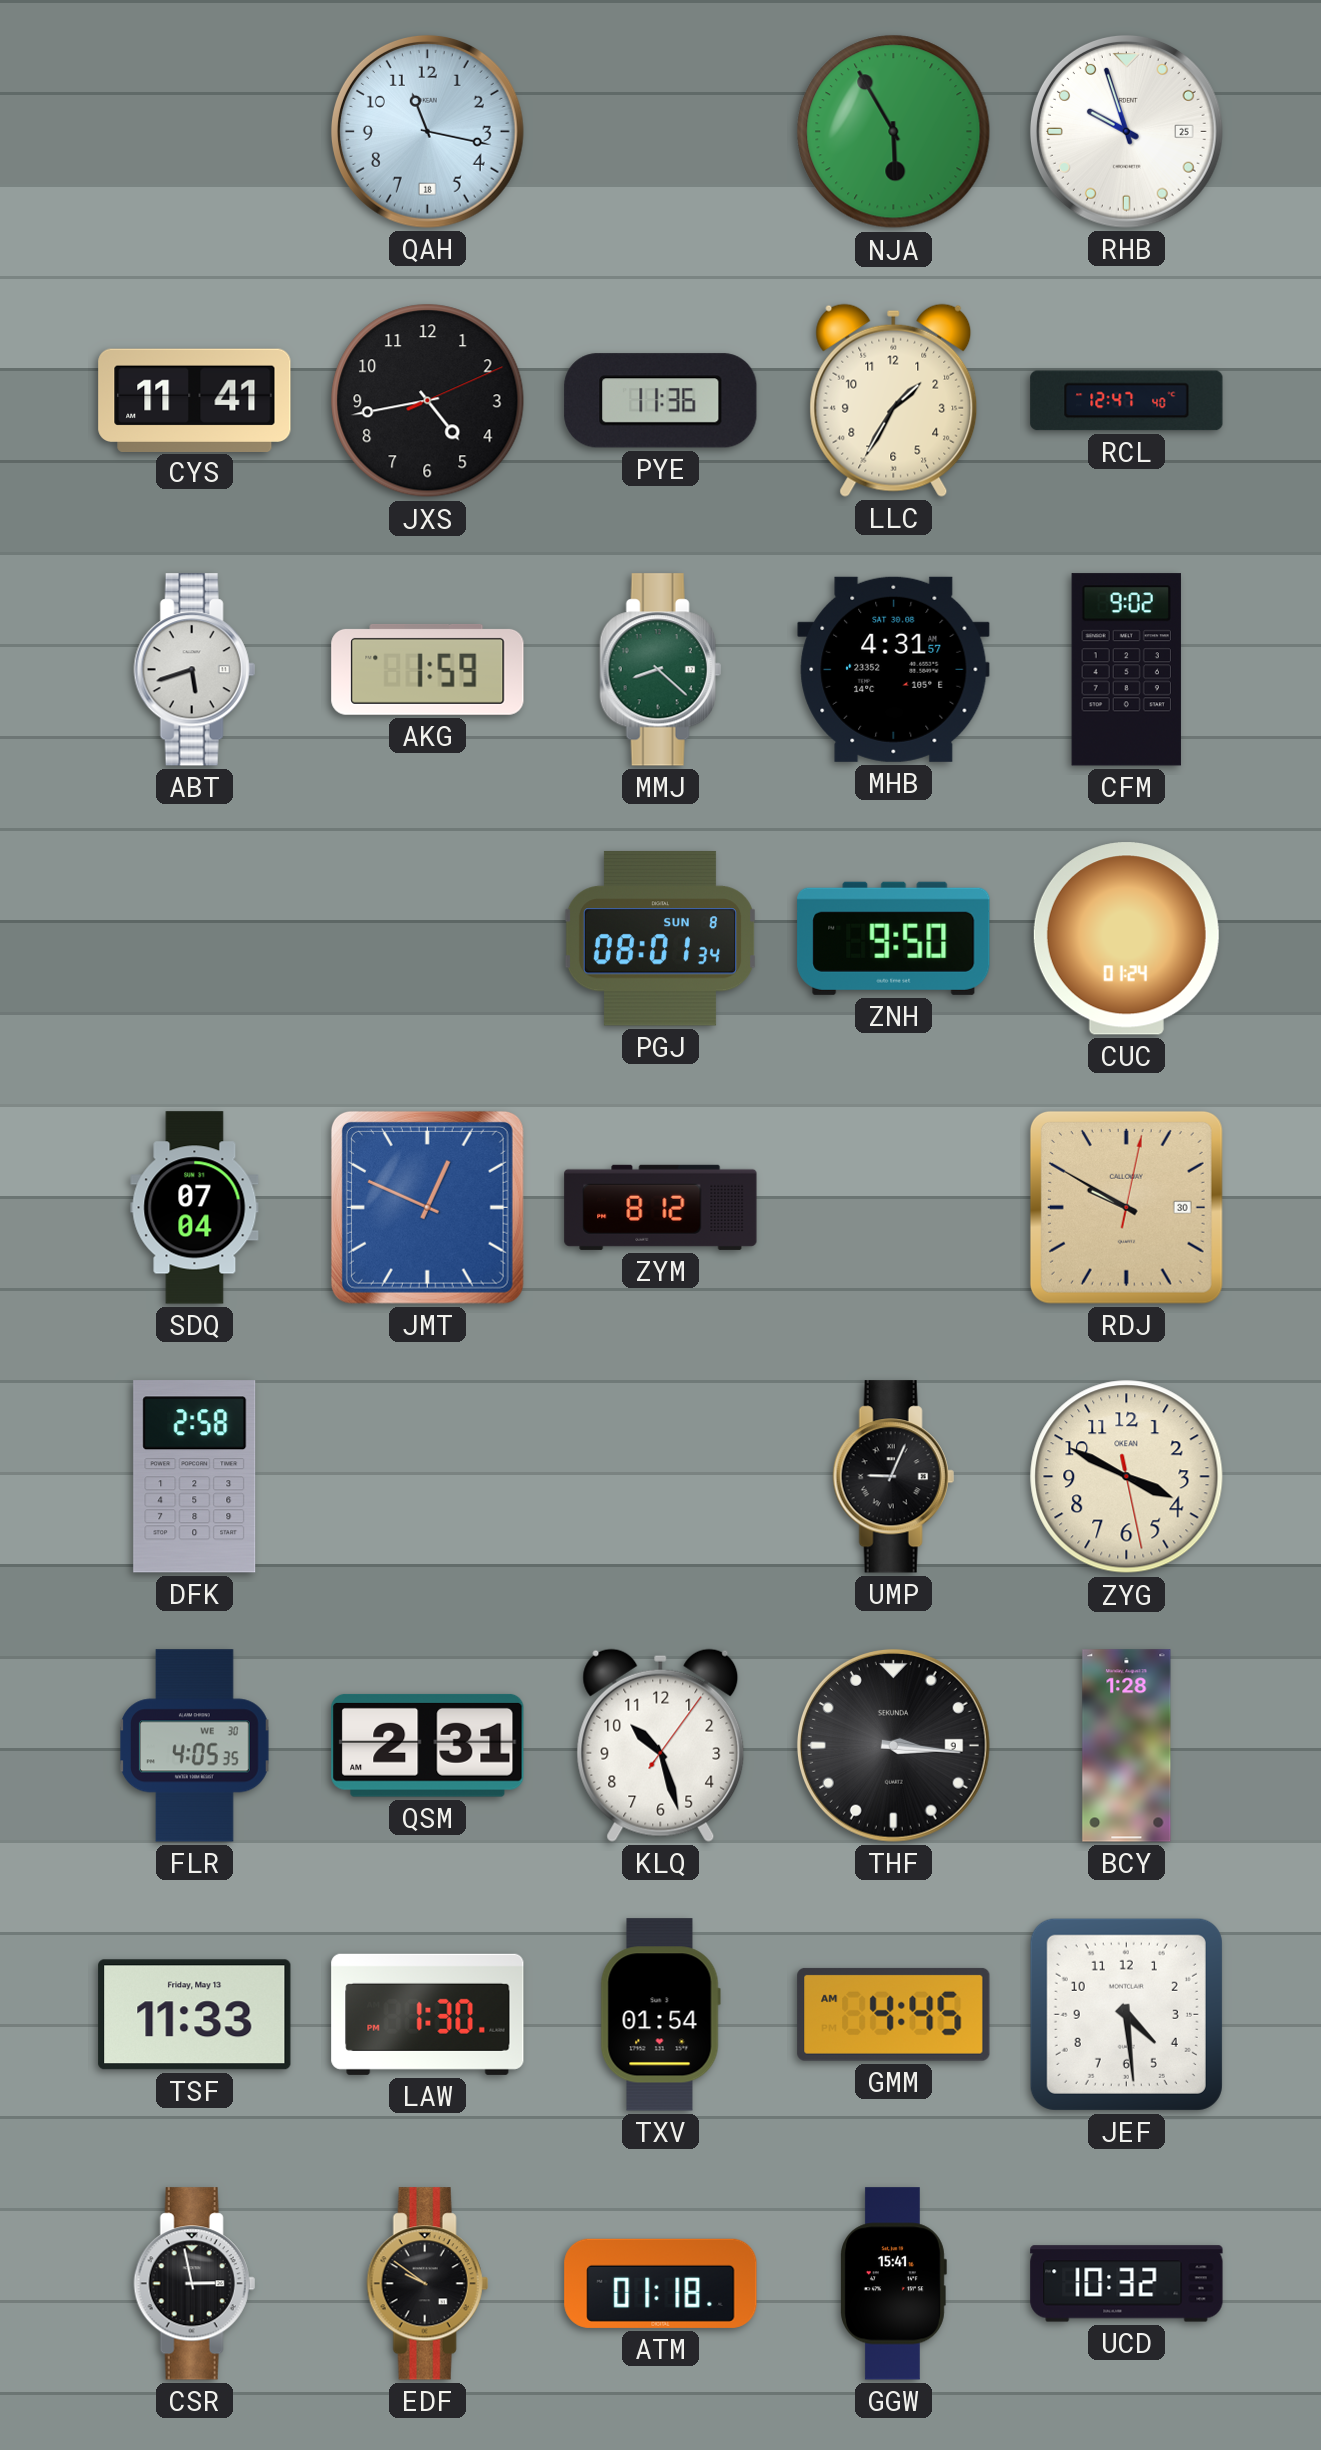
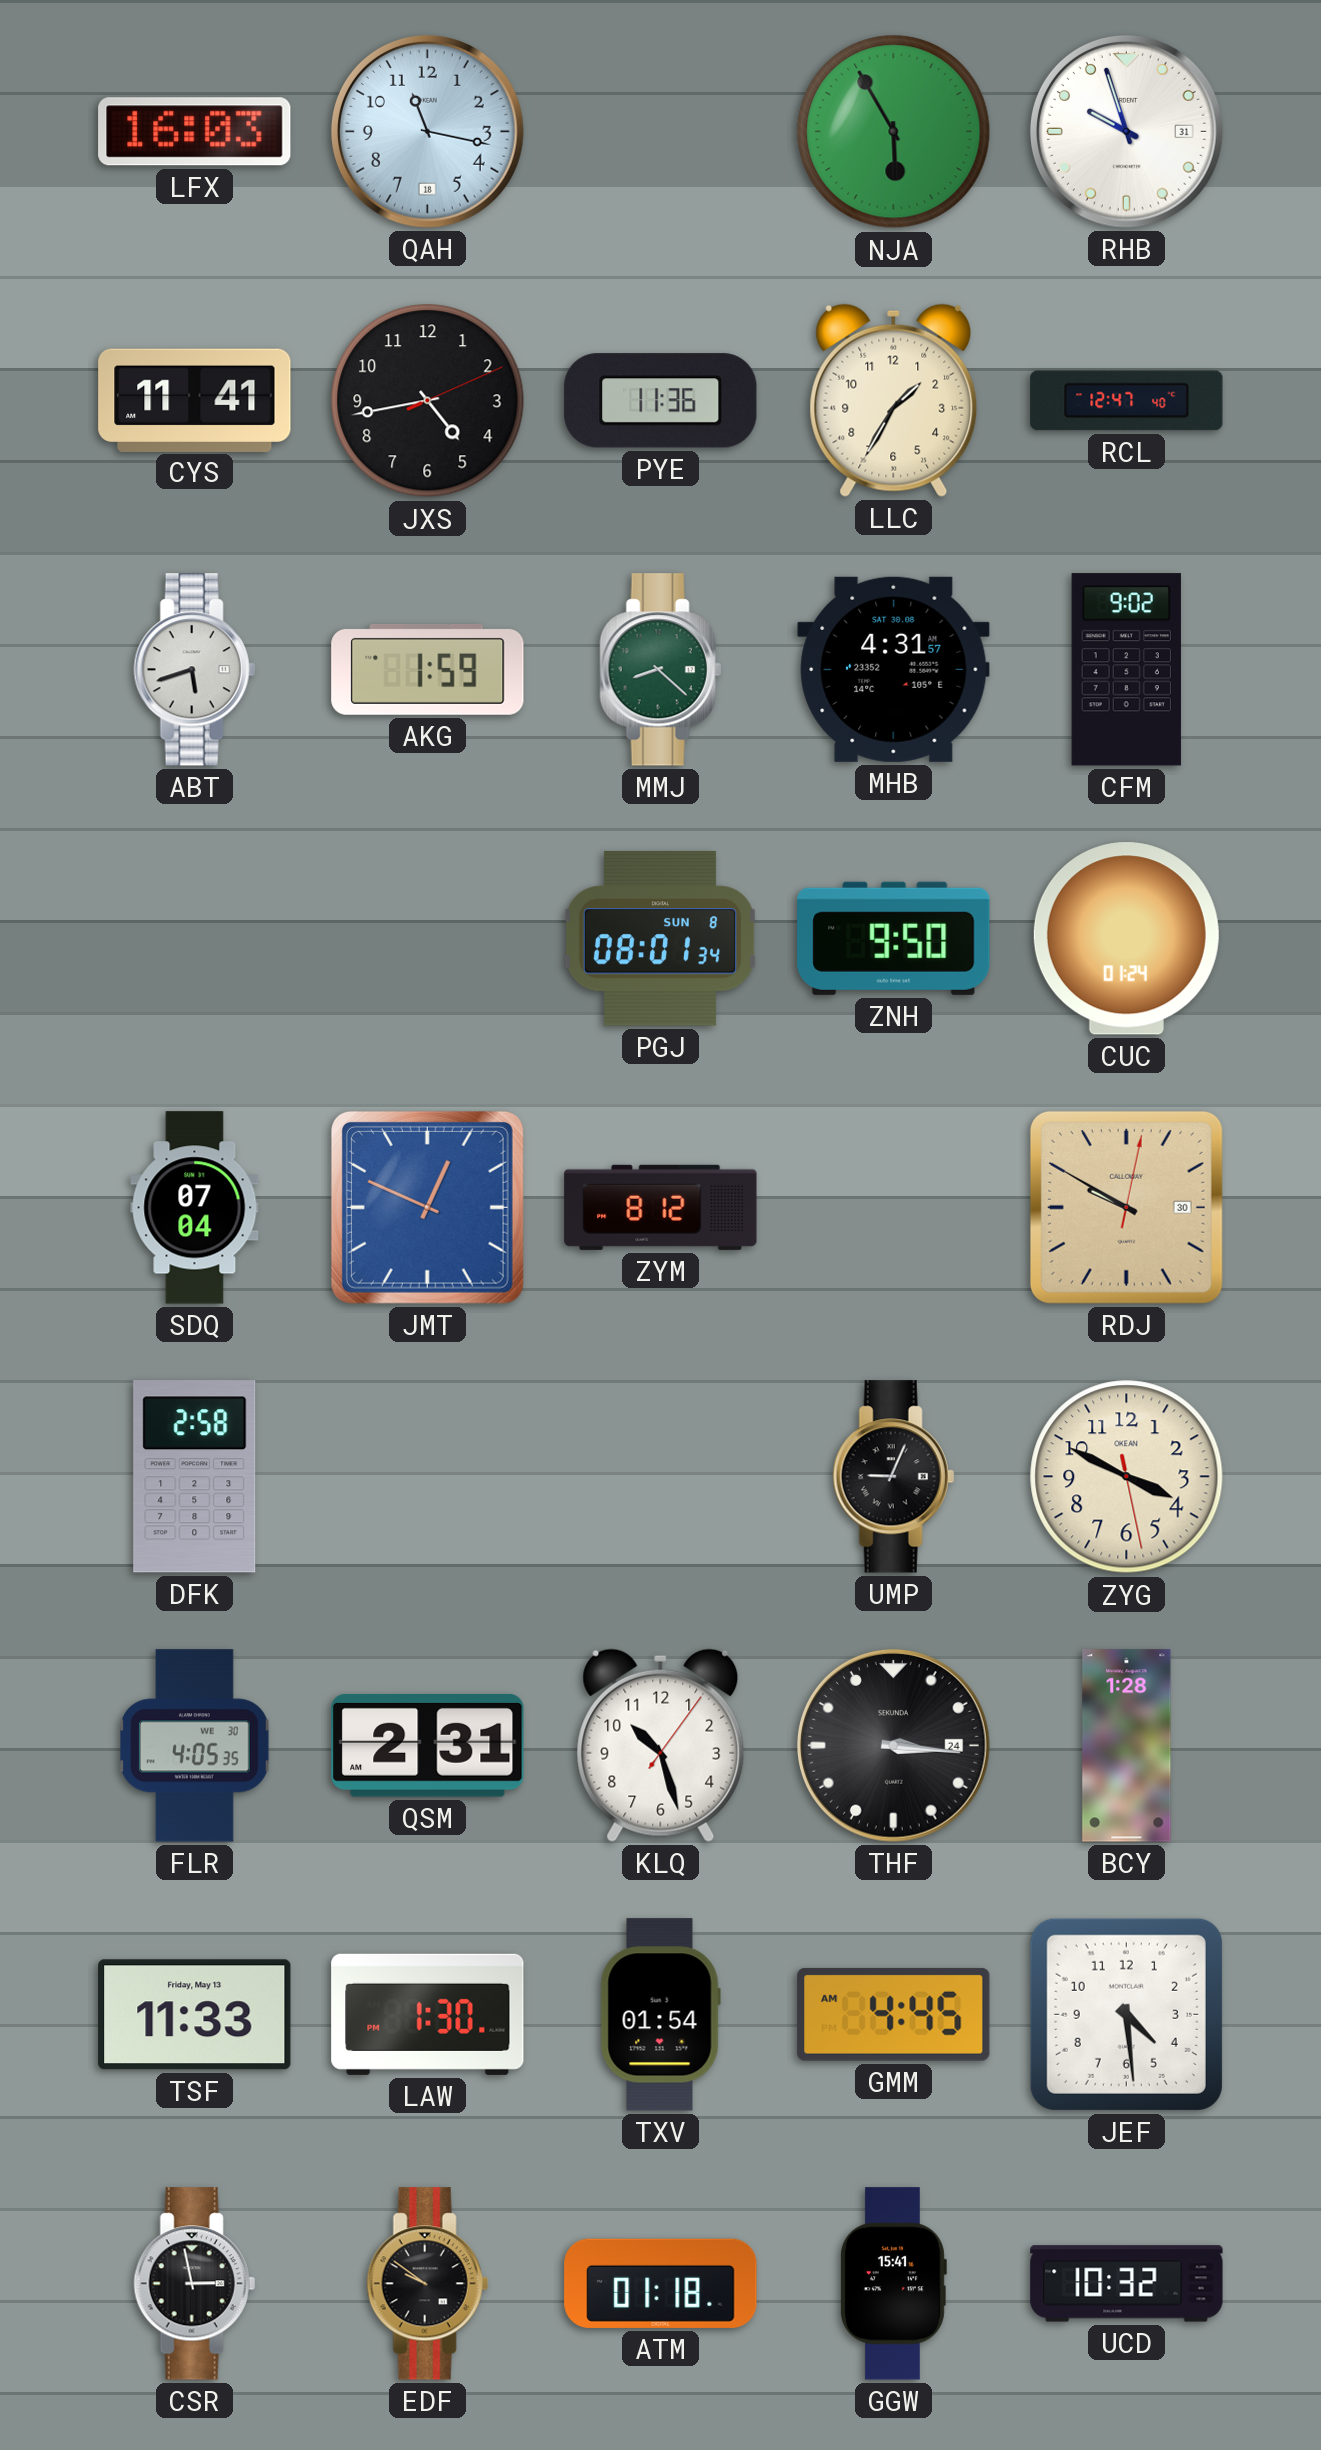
LFX: none -> 16:03 (195, 132)
RHB date: 25 -> 31 (1126, 131)
THF date: 9 -> 24 (893, 1745)
